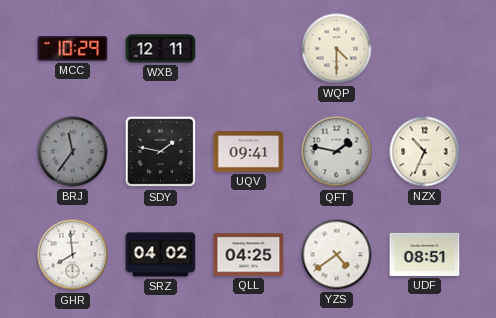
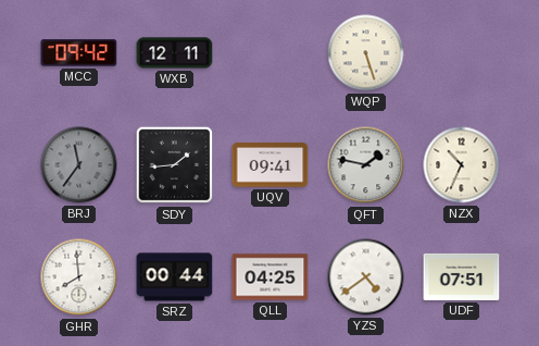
MCC: 10:29 -> 09:42 (79, 53)
WQP: 4:30 -> 5:27 (366, 53)
SDY: 1:47 -> 1:44 (175, 165)
SRZ: 04:02 -> 00:44 (175, 277)
UDF: 08:51 -> 07:51 (462, 276)
